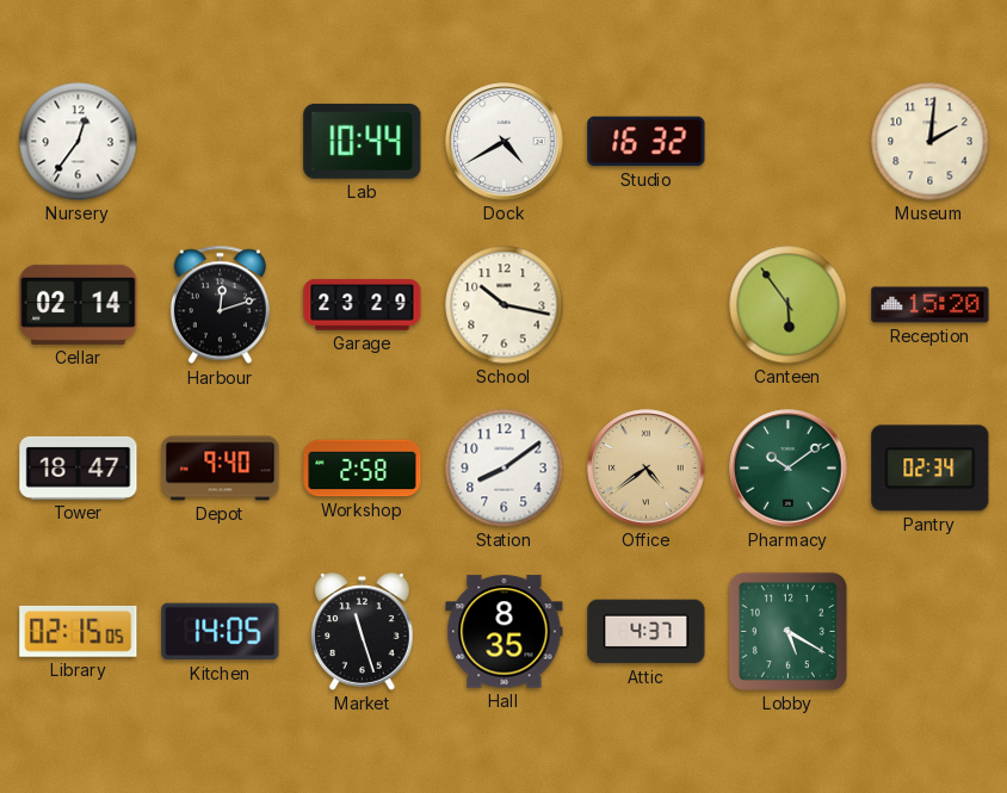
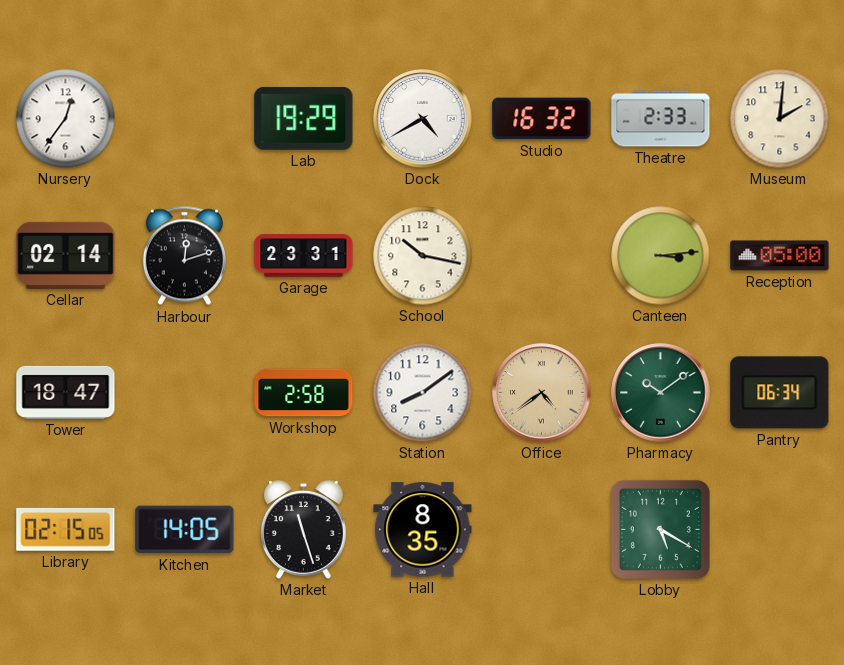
Lab: 10:44 -> 19:29 (304, 118)
Theatre: none -> 2:33 (661, 119)
Garage: 23:29 -> 23:31 (304, 256)
Canteen: 5:54 -> 3:14 (661, 256)
Reception: 15:20 -> 05:00 (780, 256)
Depot: 9:40 -> none (221, 469)
Pantry: 02:34 -> 06:34 (780, 393)
Attic: 4:37 -> none (647, 632)
